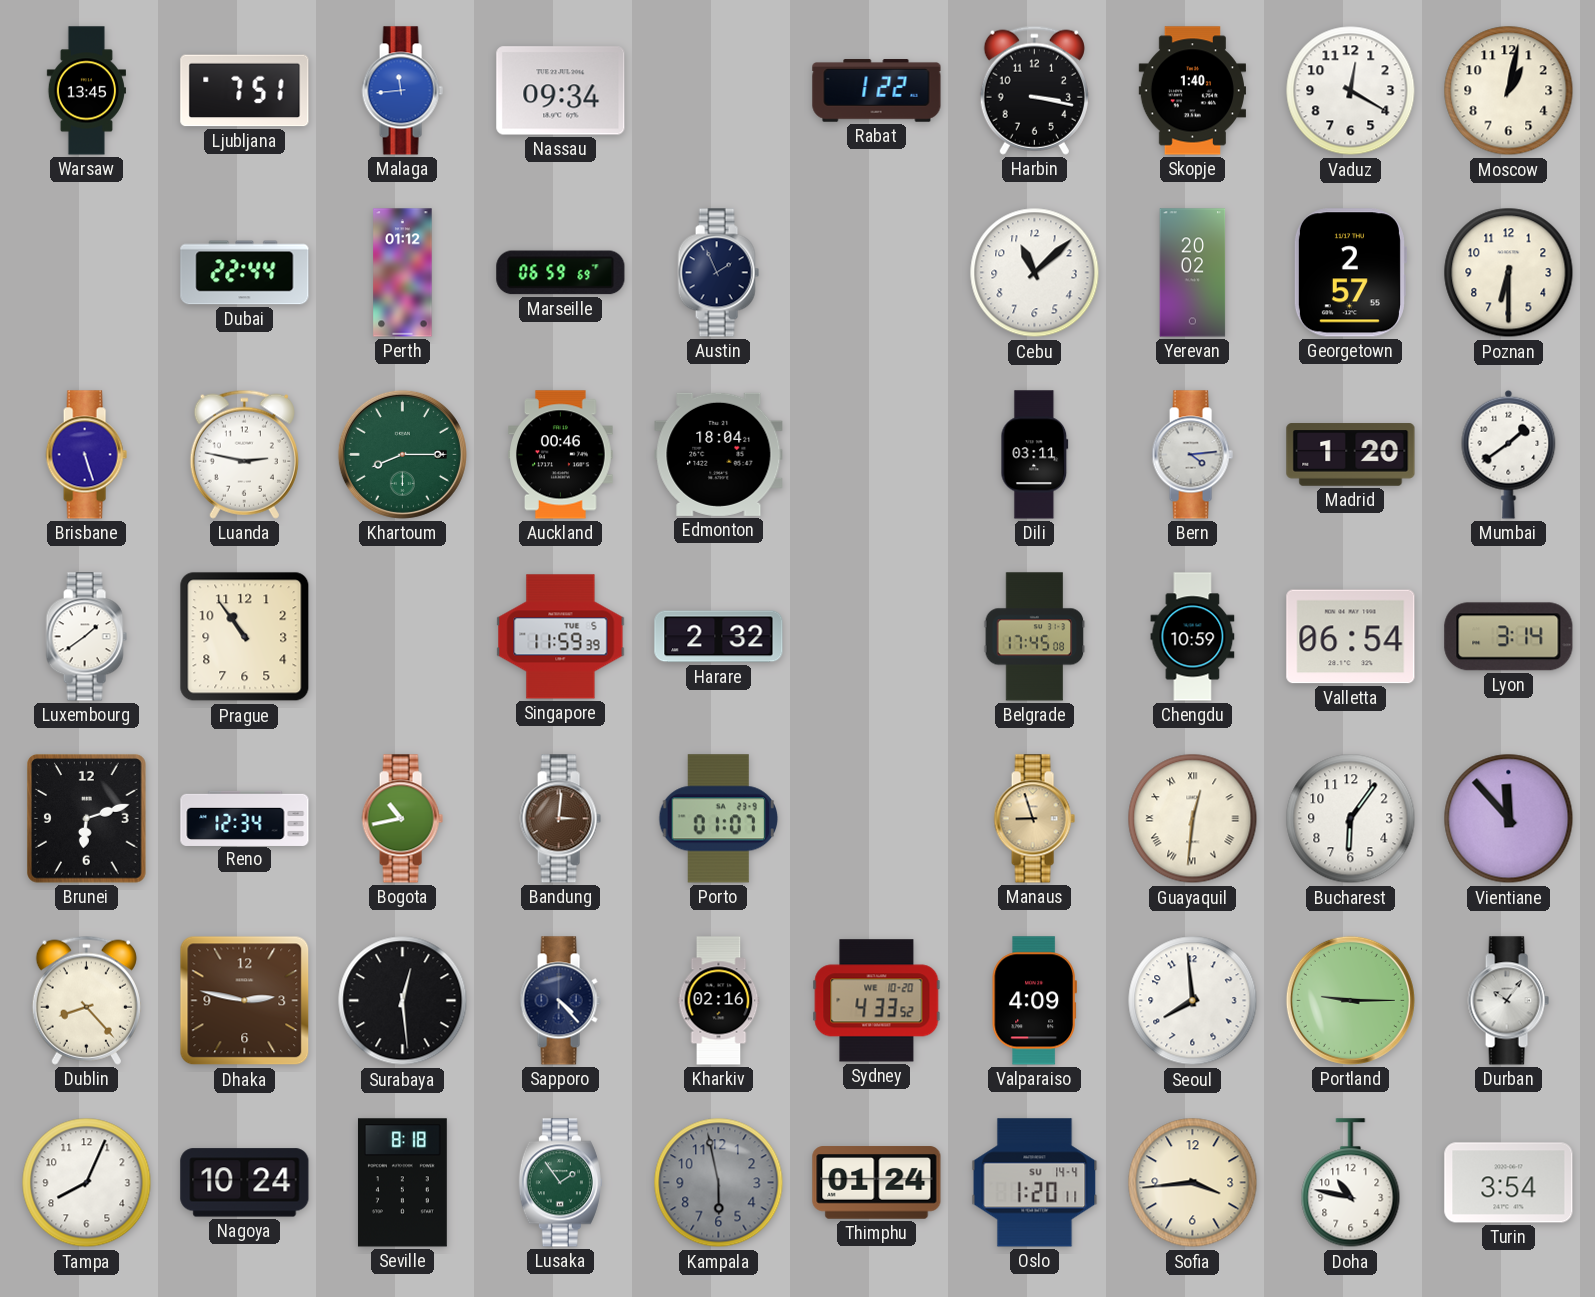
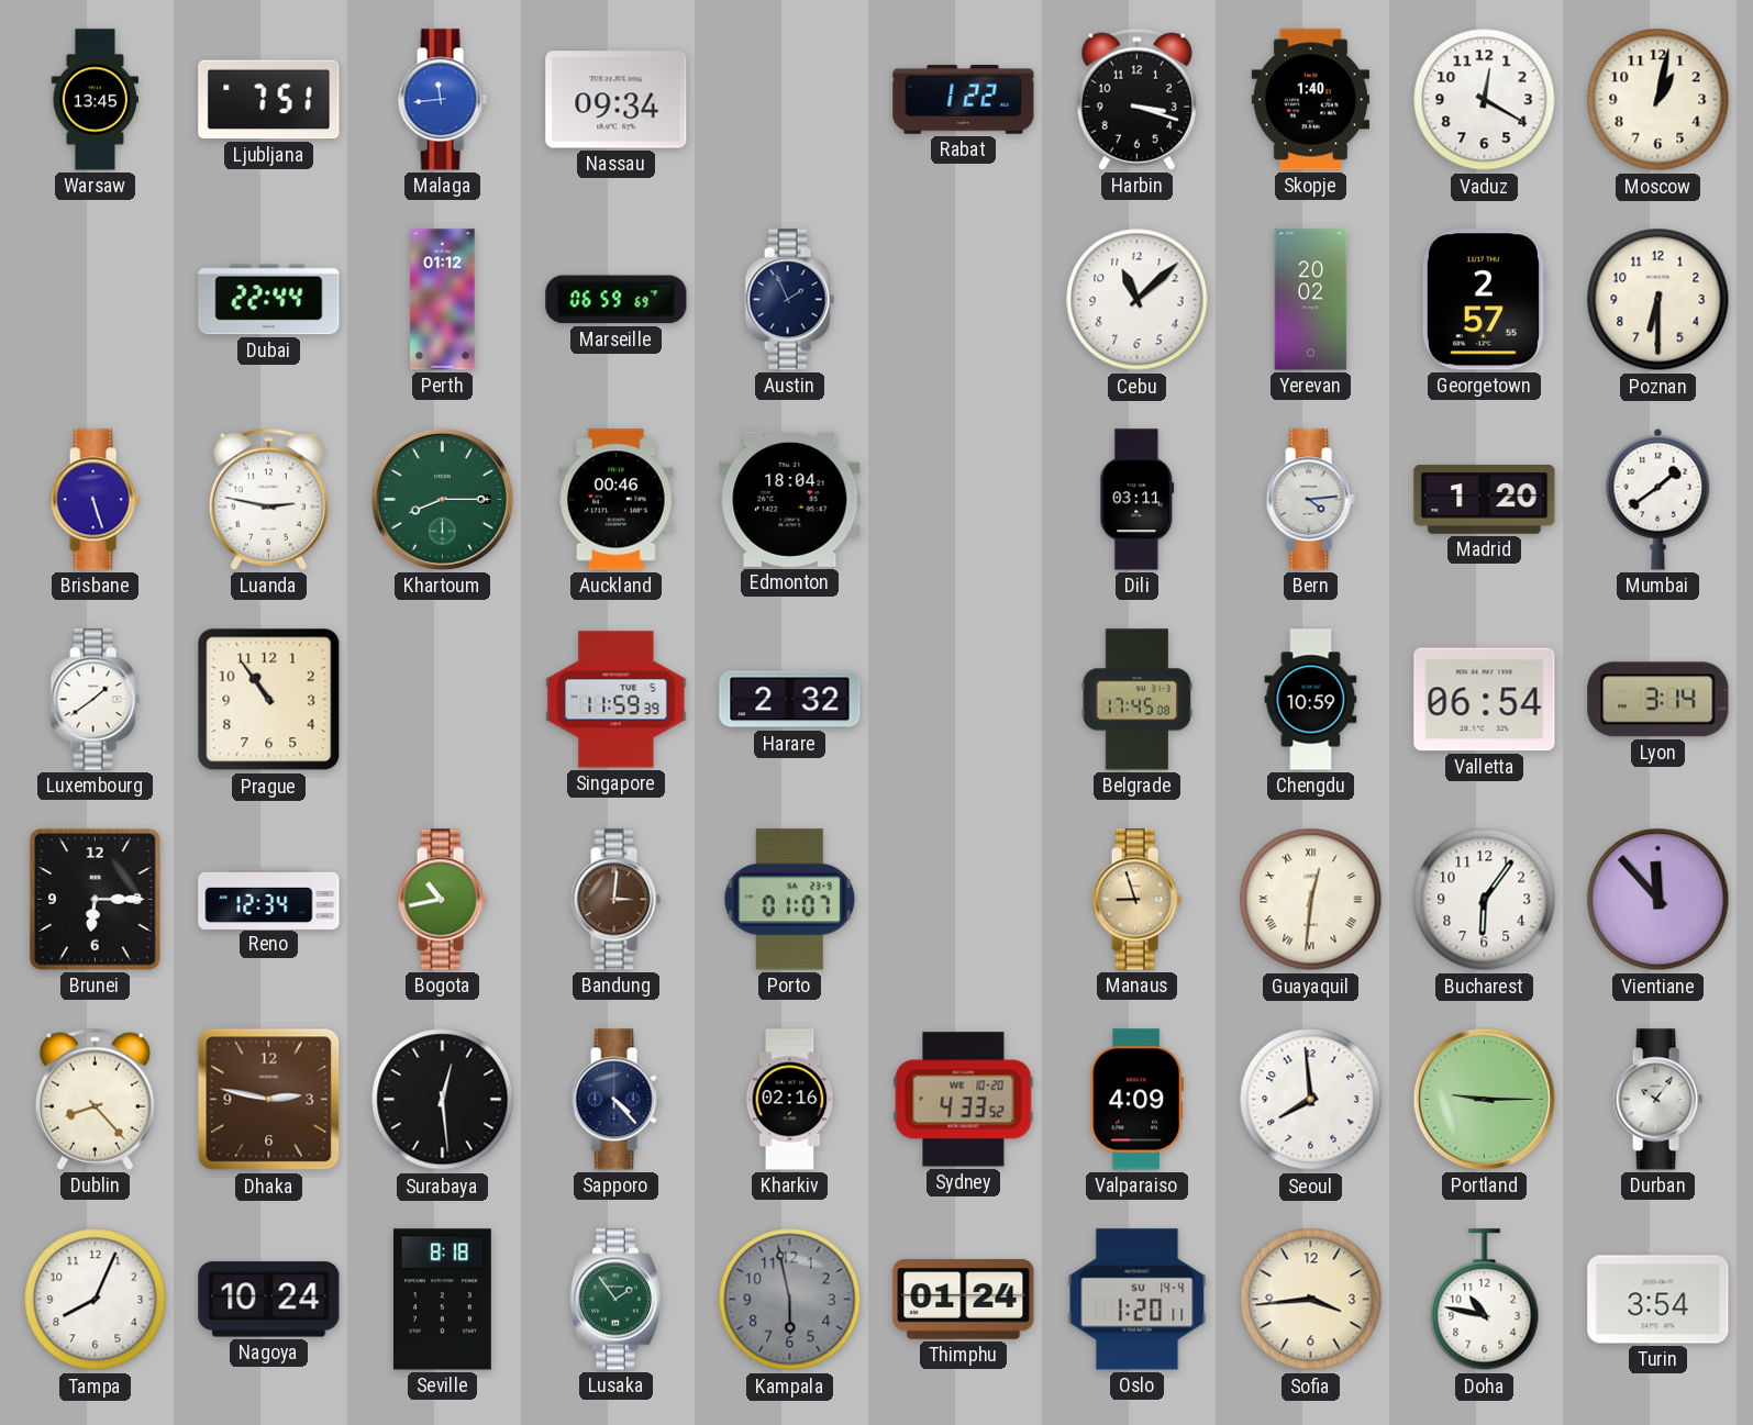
Harbin: 3:17 -> 3:18 (1136, 99)
Brunei: 6:12 -> 6:15 (96, 900)
